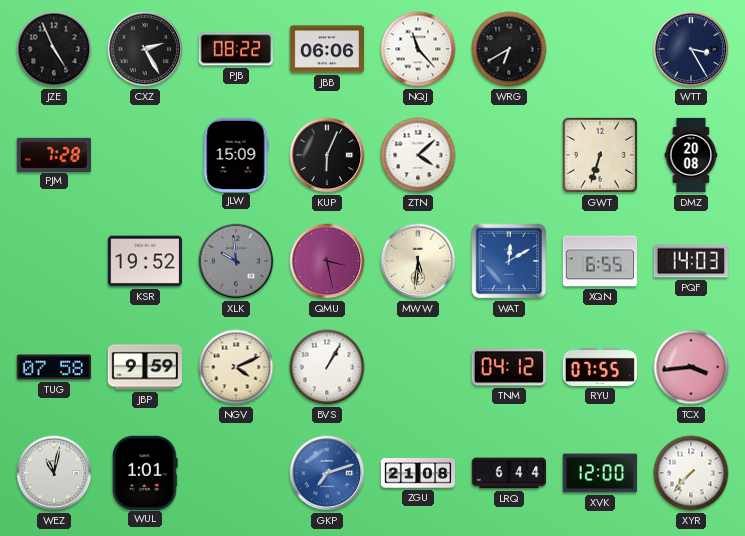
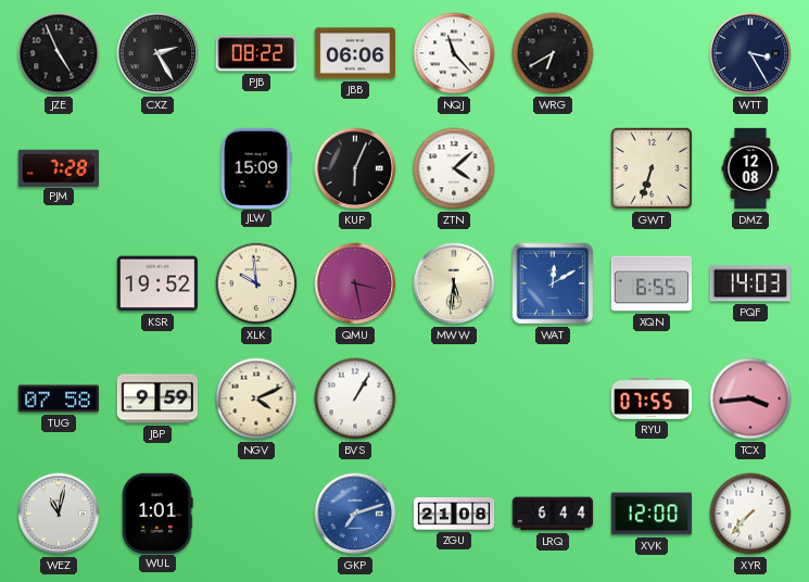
DMZ: 20:08 -> 12:08 (750, 168)
XLK dial: grey -> cream (256, 283)
TNM: 04:12 -> none (509, 367)
